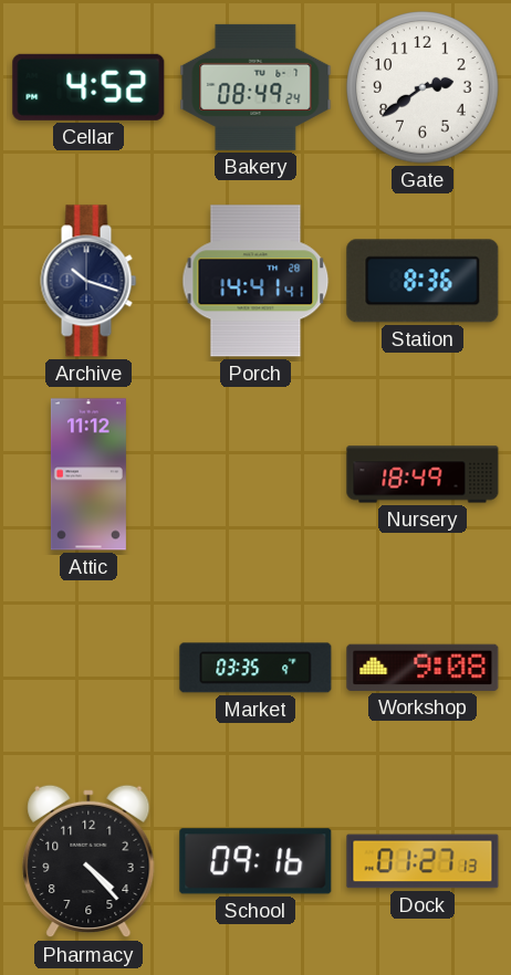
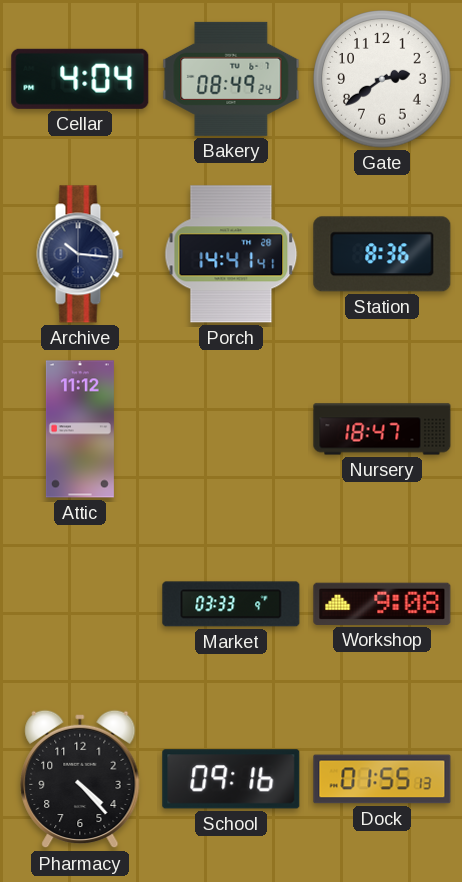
Cellar: 4:52 -> 4:04 (80, 79)
Archive: 10:18 -> 10:16 (80, 254)
Nursery: 18:49 -> 18:47 (382, 429)
Market: 03:35 -> 03:33 (231, 604)
Dock: 01:27 -> 01:55 (382, 779)
